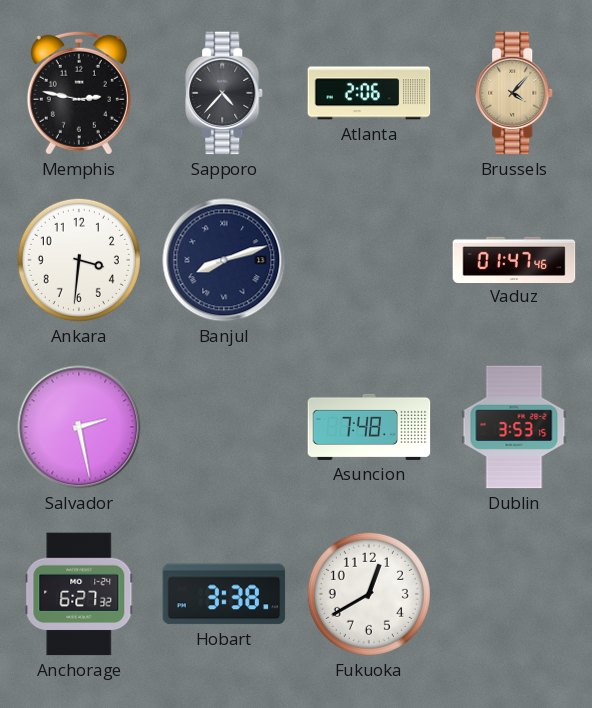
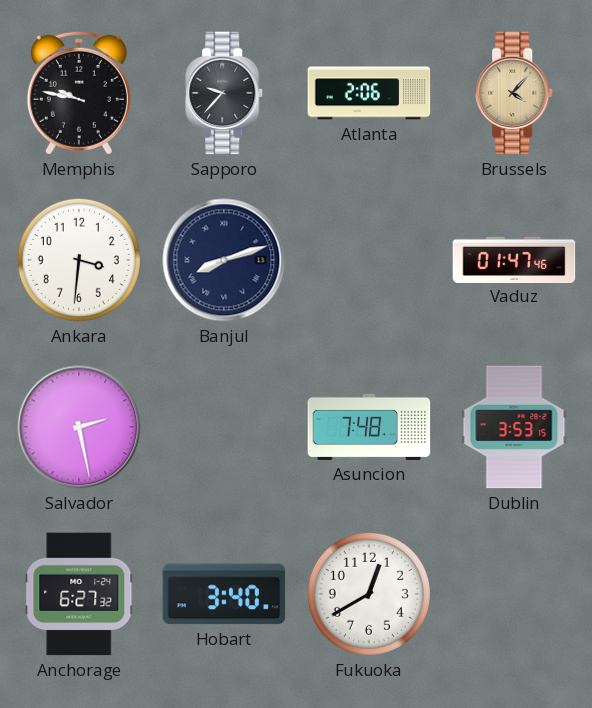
Memphis: 2:47 -> 9:47 (79, 93)
Sapporo: 4:37 -> 9:37 (225, 93)
Hobart: 3:38 -> 3:40 (224, 594)
